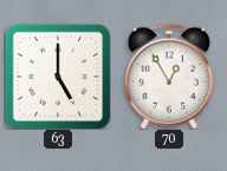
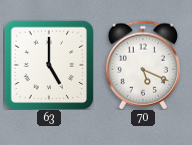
70: 12:55 -> 5:19 (142, 65)
